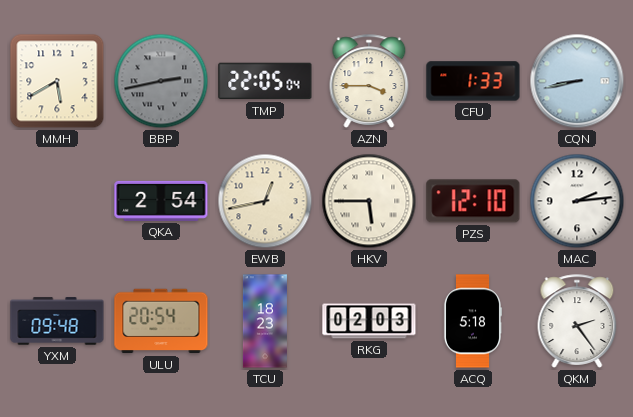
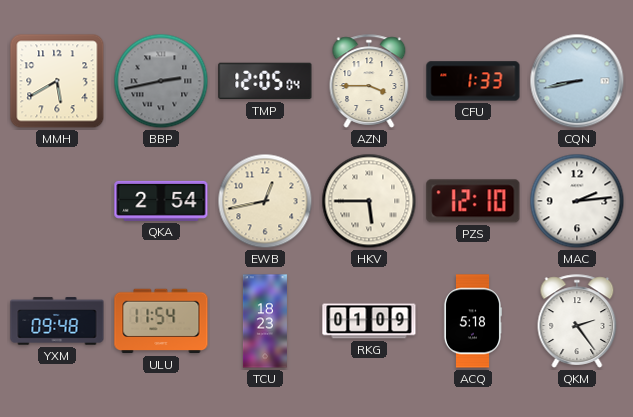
TMP: 22:05 -> 12:05 (265, 81)
ULU: 20:54 -> 11:54 (161, 321)
RKG: 02:03 -> 01:09 (369, 321)
